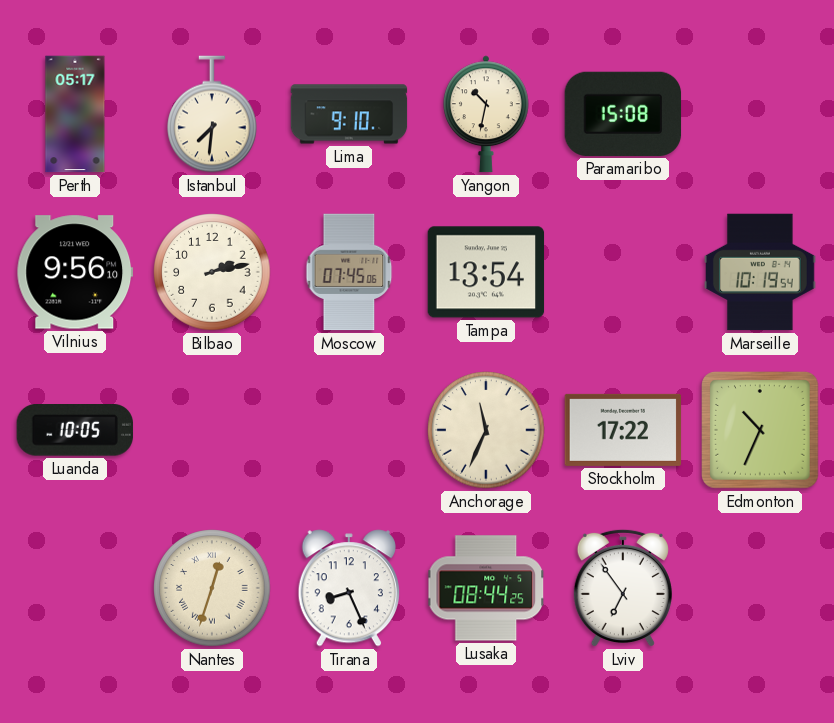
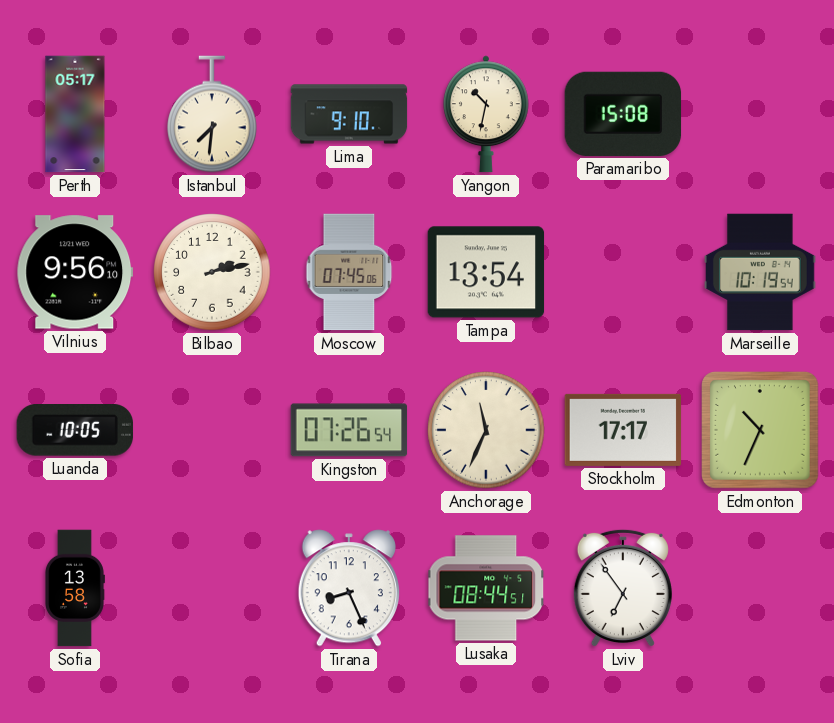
Kingston: none -> 07:26 (349, 430)
Stockholm: 17:22 -> 17:17 (623, 430)
Sofia: none -> 13:58 (75, 588)
Nantes: 12:33 -> none (212, 588)
Lusaka: 08:44:25 -> 08:44:51 (487, 588)
